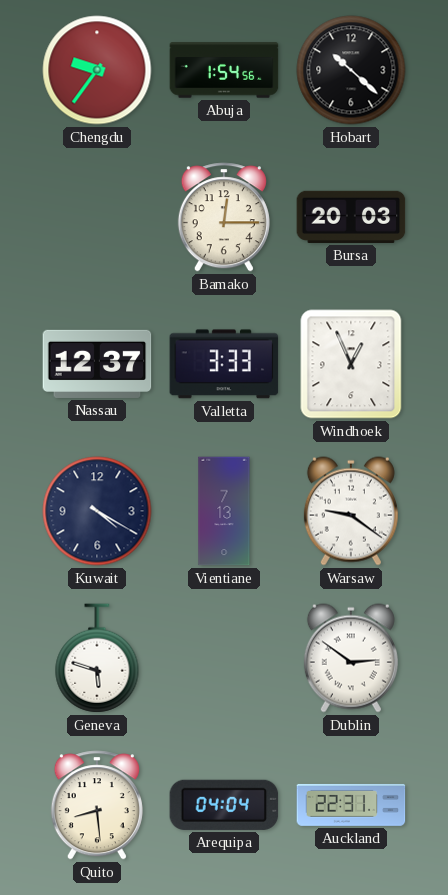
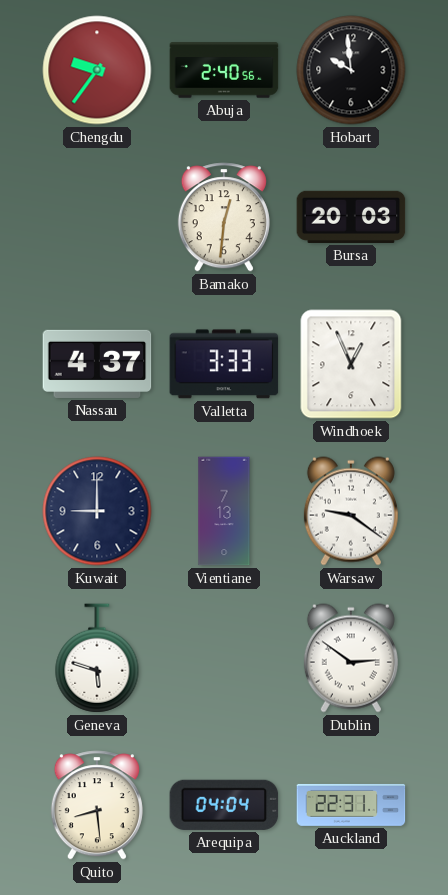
Abuja: 1:54 -> 2:40 (224, 70)
Hobart: 10:22 -> 9:59 (351, 70)
Bamako: 12:15 -> 12:31 (224, 217)
Nassau: 12:37 -> 4:37 (97, 364)
Kuwait: 4:20 -> 9:00 (97, 511)
